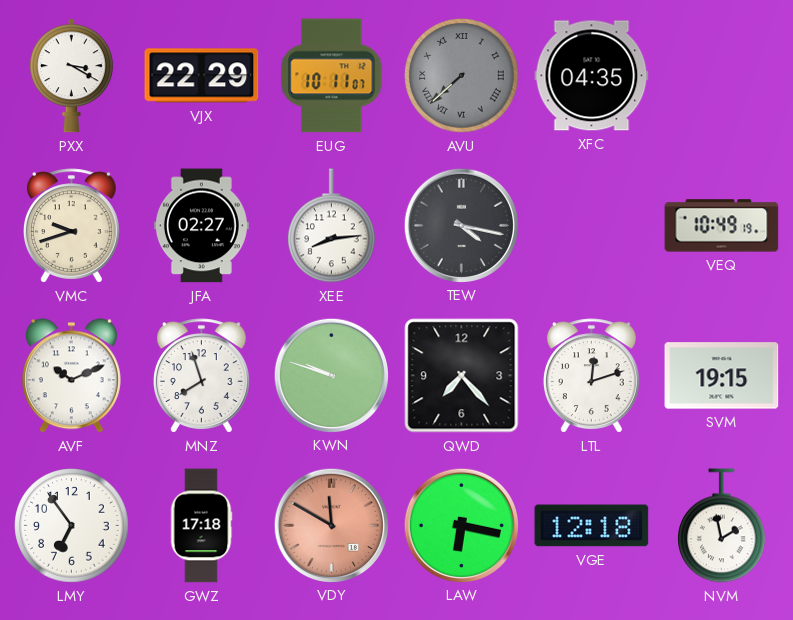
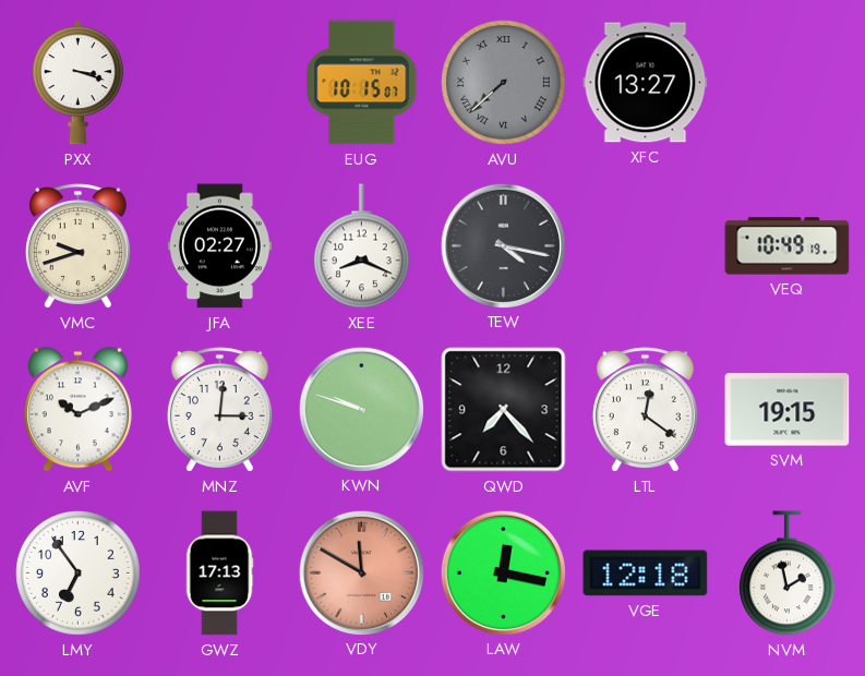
PXX: 3:20 -> 3:18 (77, 83)
VJX: 22:29 -> none (202, 76)
EUG: 10:11 -> 10:15 (362, 83)
XFC: 04:35 -> 13:27 (646, 83)
XEE: 8:14 -> 8:19 (362, 246)
MNZ: 7:57 -> 3:01 (219, 410)
LTL: 12:12 -> 12:21 (645, 410)
GWZ: 17:18 -> 17:13 (219, 574)
LAW: 6:17 -> 12:17 (503, 572)
